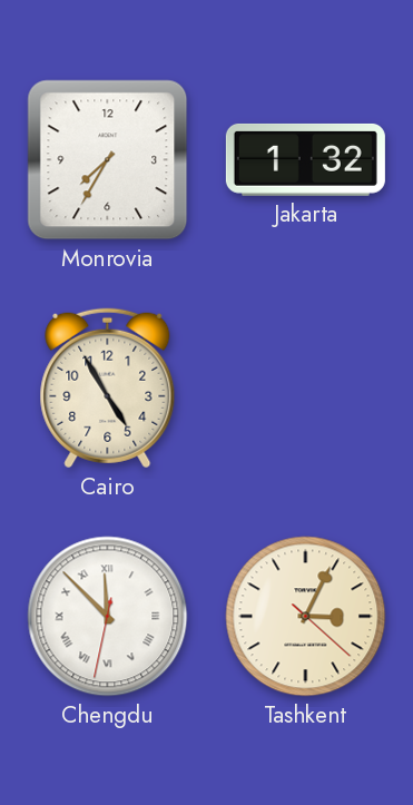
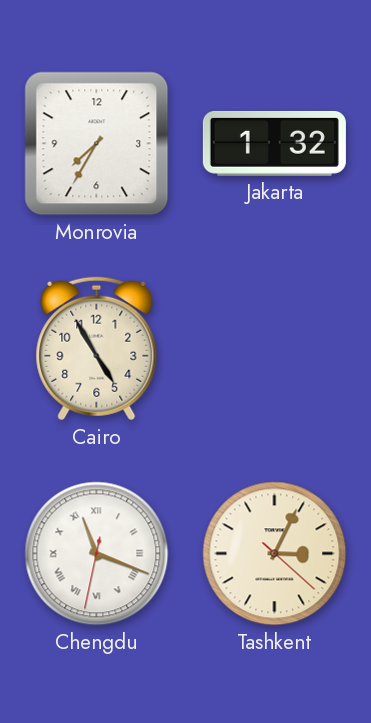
Chengdu: 11:52 -> 11:18 (97, 554)
